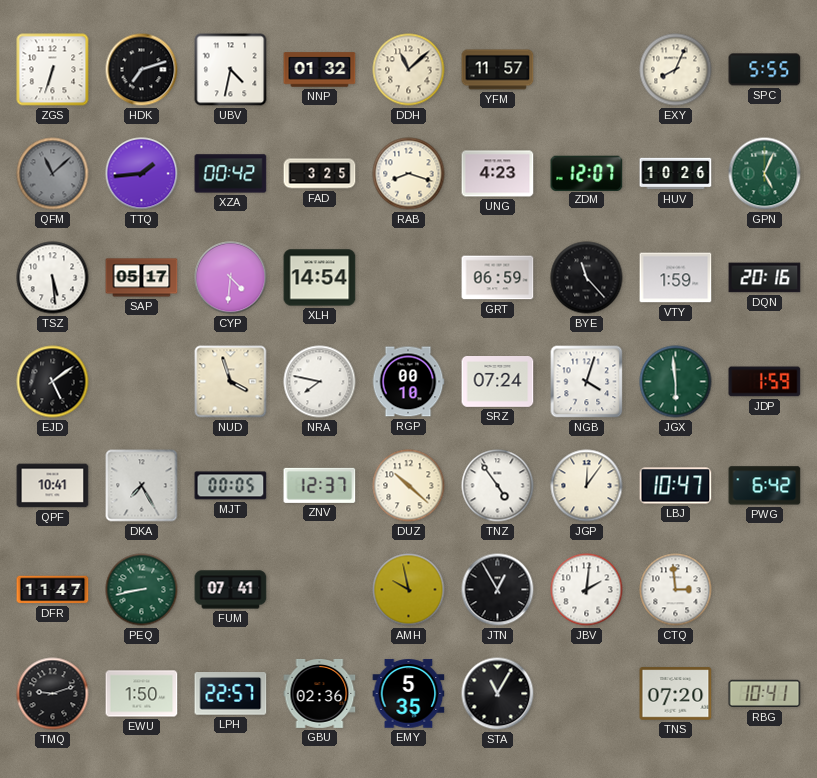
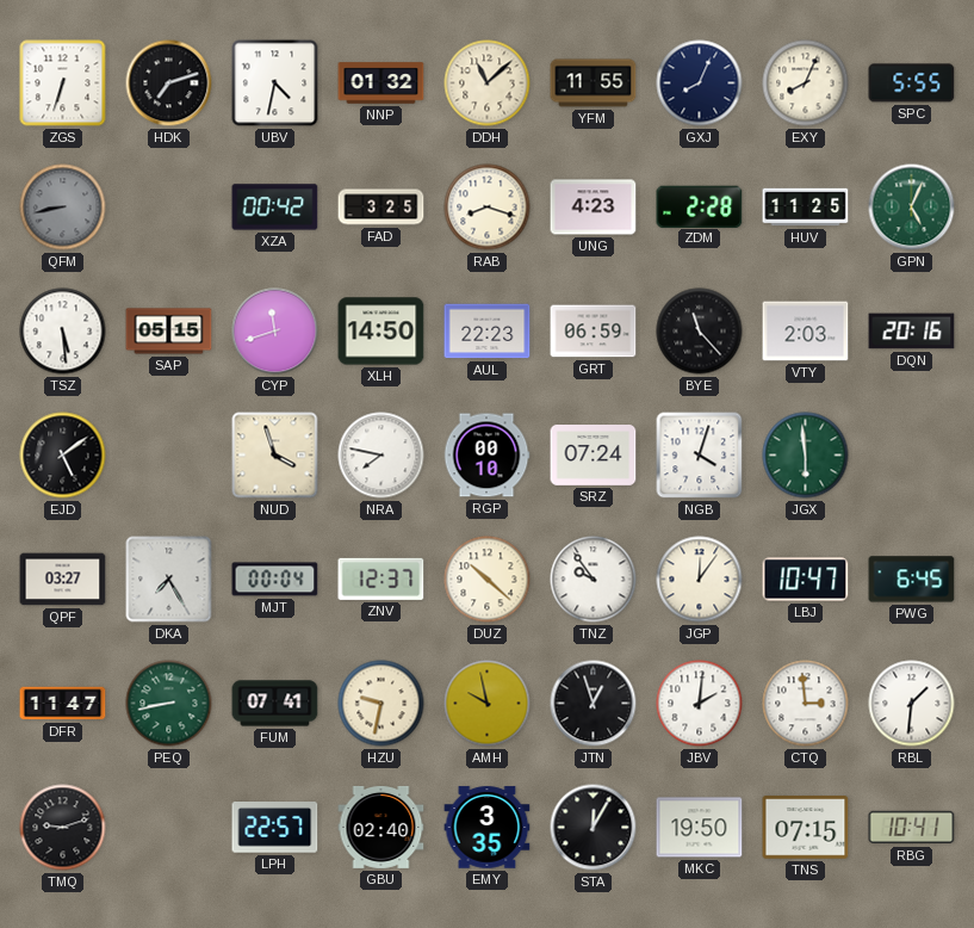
YFM: 11:57 -> 11:55 (594, 83)
GXJ: none -> 8:04 (700, 83)
QFM: 11:08 -> 8:43 (63, 208)
TTQ: 1:44 -> none (142, 174)
ZDM: 12:07 -> 2:28 (700, 206)
HUV: 10:26 -> 11:25 (806, 208)
SAP: 05:17 -> 05:15 (169, 332)
CYP: 4:31 -> 11:42 (275, 332)
XLH: 14:54 -> 14:50 (381, 332)
AUL: none -> 22:23 (488, 332)
VTY: 1:59 -> 2:03 (806, 332)
JDP: 1:59 -> none (765, 382)
QPF: 10:41 -> 03:27 (63, 580)
MJT: 00:05 -> 00:04 (275, 580)
TNZ: 4:54 -> 9:54 (594, 580)
PWG: 6:42 -> 6:45 (912, 580)
HZU: none -> 9:32 (381, 704)
JTN: 12:55 -> 12:57 (594, 704)
RBL: none -> 1:31 (912, 704)
EWU: 1:50 -> none (142, 694)
GBU: 02:36 -> 02:40 (381, 827)
EMY: 5:35 -> 3:35 (488, 828)
STA: 11:05 -> 12:05 (594, 828)
MKC: none -> 19:50 (700, 828)
TNS: 07:20 -> 07:15 (806, 828)
